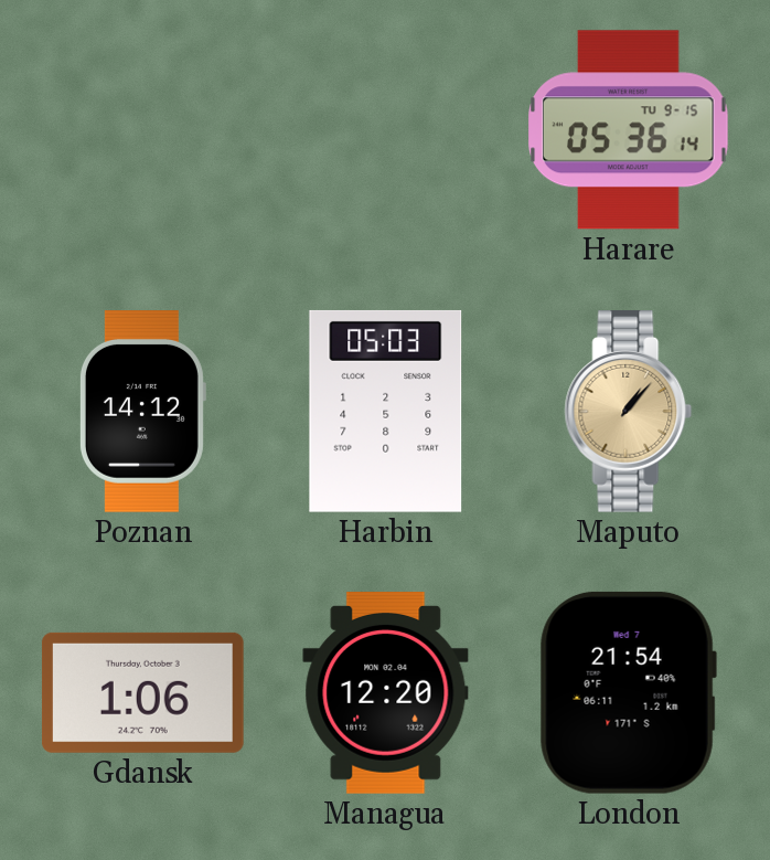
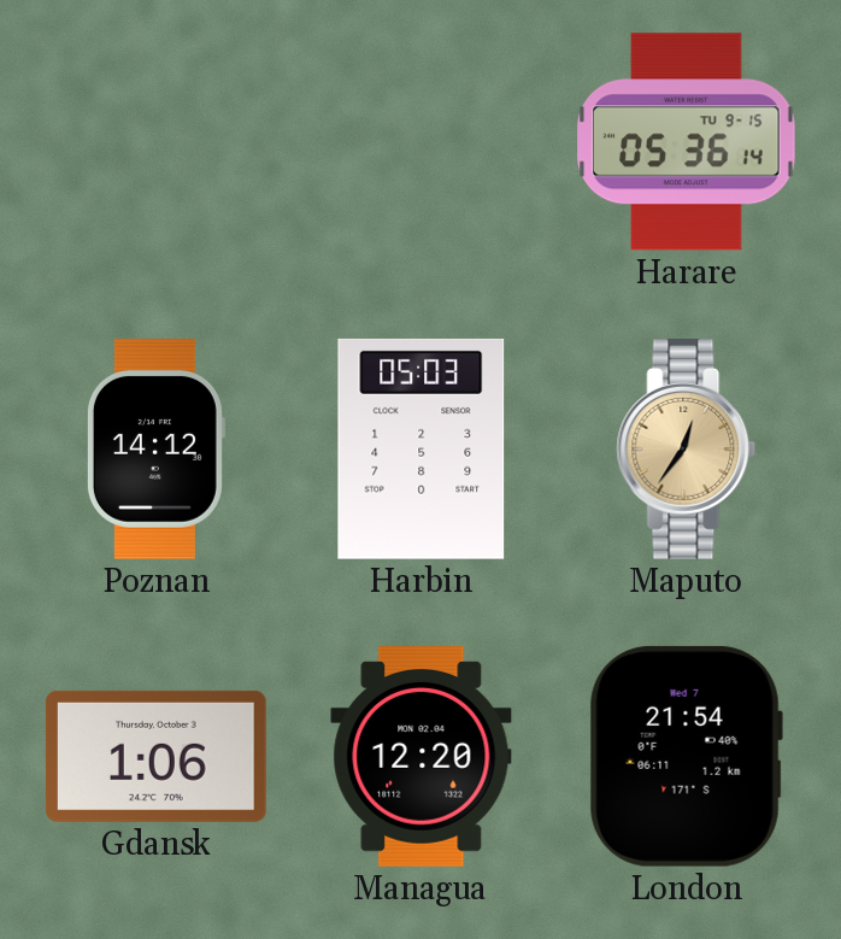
Maputo: 1:07 -> 12:36 (687, 450)
